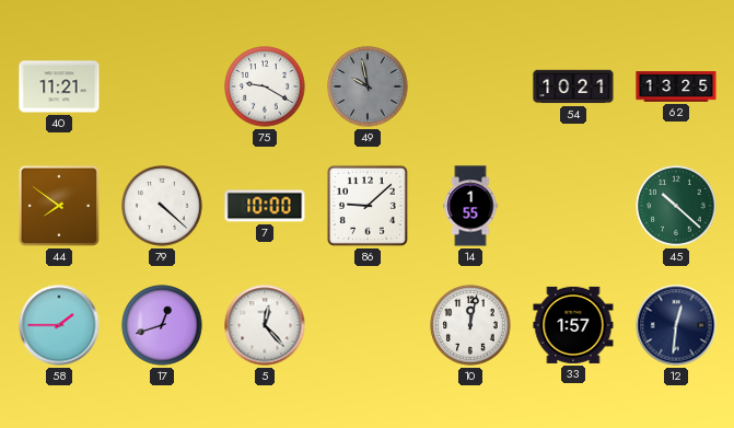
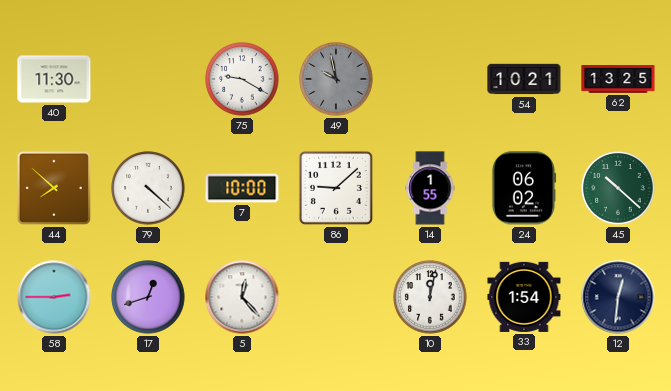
40: 11:21 -> 11:30 (54, 79)
44: 7:51 -> 7:52 (54, 188)
24: none -> 06:02 (524, 188)
58: 1:45 -> 2:45 (54, 297)
33: 1:57 -> 1:54 (524, 297)
